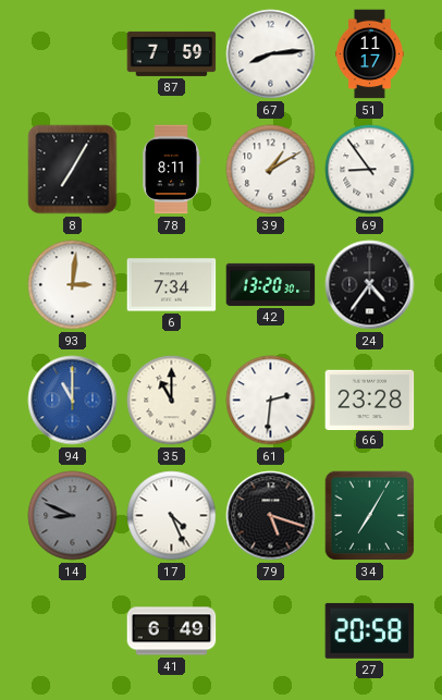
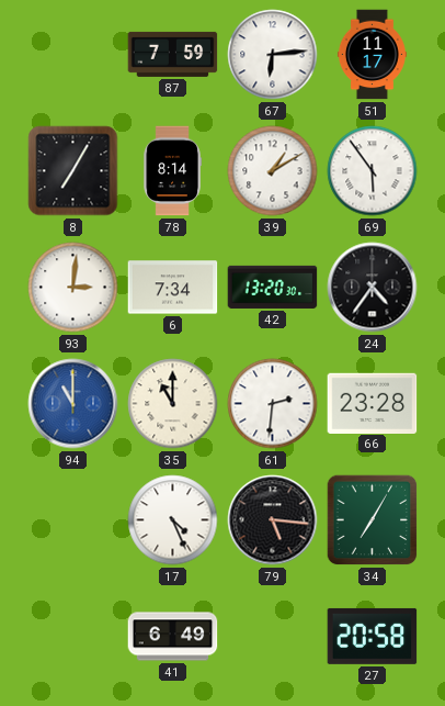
67: 8:14 -> 6:14 (273, 55)
78: 8:11 -> 8:14 (172, 171)
69: 8:54 -> 5:54 (373, 171)
14: 8:49 -> none (73, 516)
79: 5:18 -> 5:16 (273, 520)
